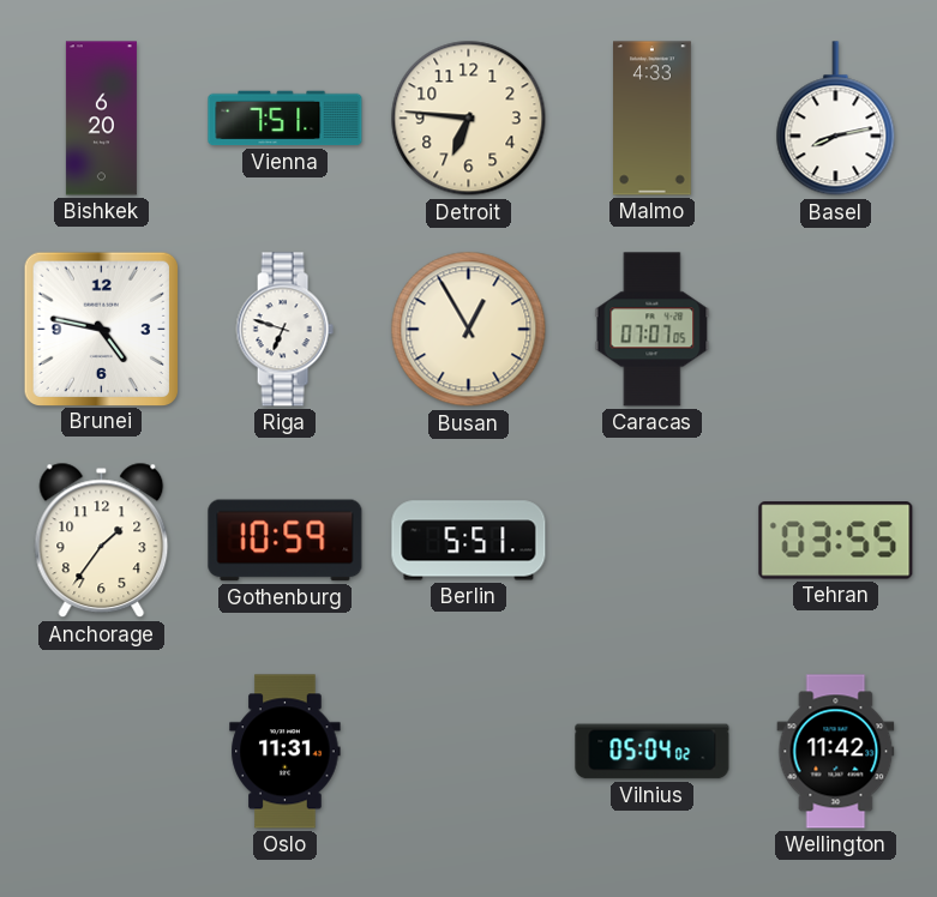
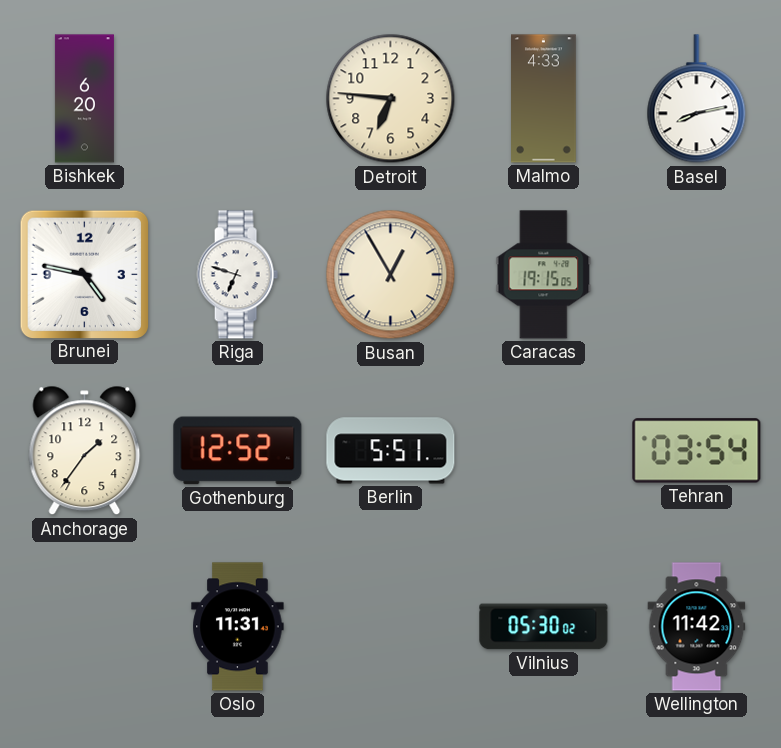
Vienna: 7:51 -> none (286, 119)
Caracas: 07:07 -> 19:15 (544, 275)
Gothenburg: 10:59 -> 12:52 (238, 451)
Tehran: 03:55 -> 03:54 (697, 451)
Vilnius: 05:04 -> 05:30 (544, 627)
